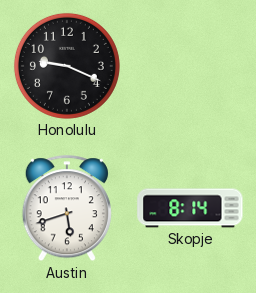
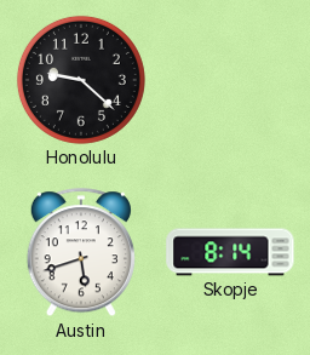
Honolulu: 9:19 -> 9:22 (81, 80)
